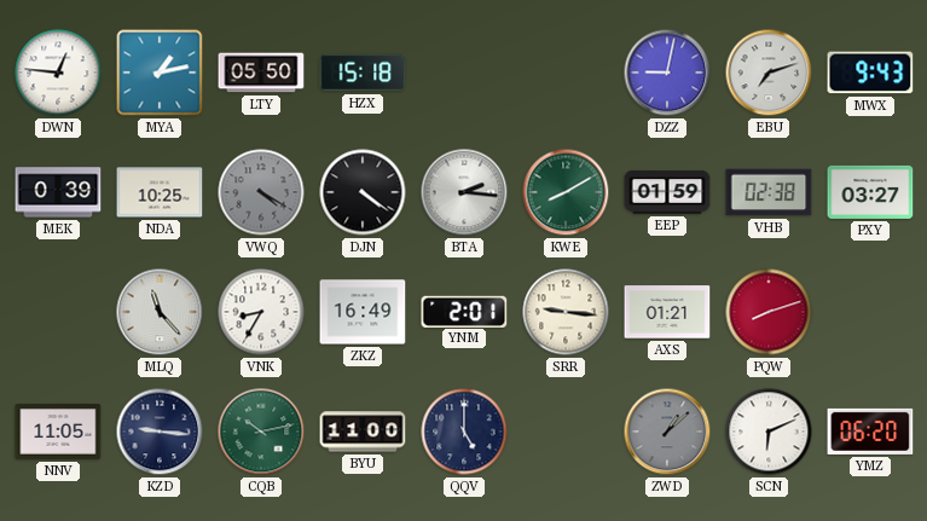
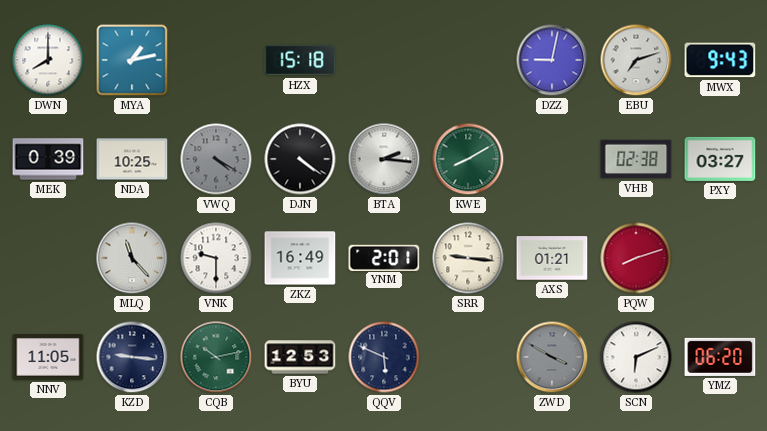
DWN: 12:46 -> 8:00 (48, 60)
LTY: 05:50 -> none (261, 73)
EEP: 01:59 -> none (667, 192)
VNK: 8:35 -> 9:30 (216, 258)
BYU: 11:00 -> 12:53 (300, 357)
QQV: 5:00 -> 5:49 (384, 357)
ZWD: 1:08 -> 3:50 (552, 357)
